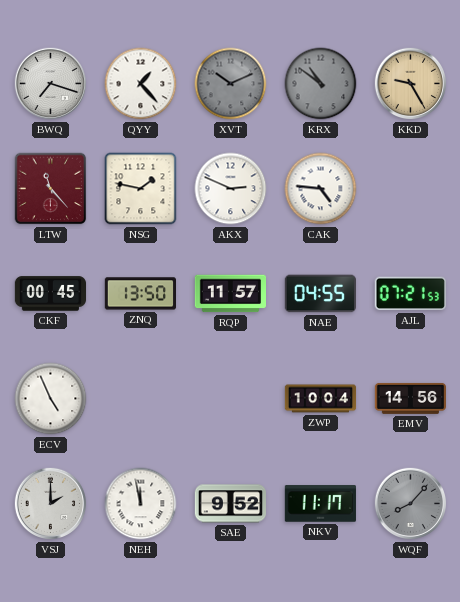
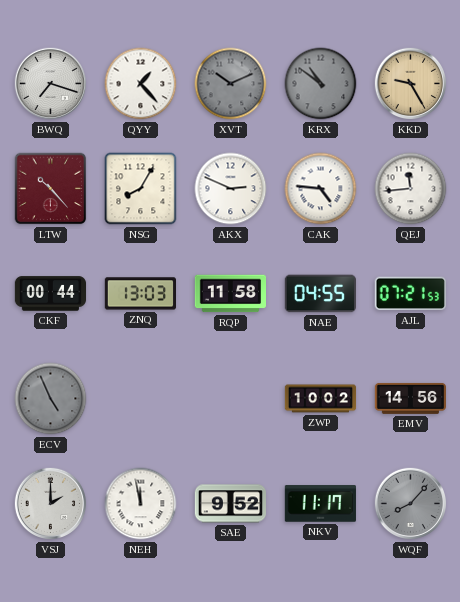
LTW: 11:23 -> 10:23 (51, 189)
NSG: 1:47 -> 8:05 (141, 189)
QEJ: none -> 11:44 (411, 189)
CKF: 00:45 -> 00:44 (51, 294)
ZNQ: 13:50 -> 13:03 (140, 294)
RQP: 11:57 -> 11:58 (230, 294)
ECV dial: white -> grey (51, 399)
ZWP: 10:04 -> 10:02 (321, 399)
